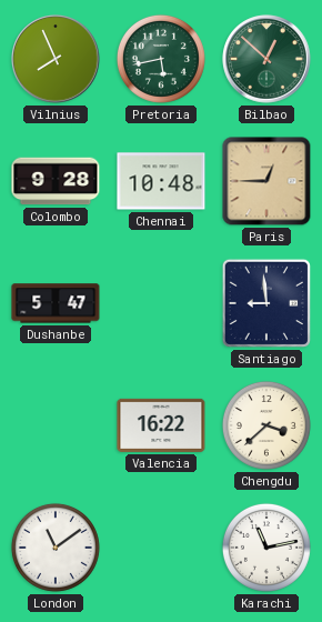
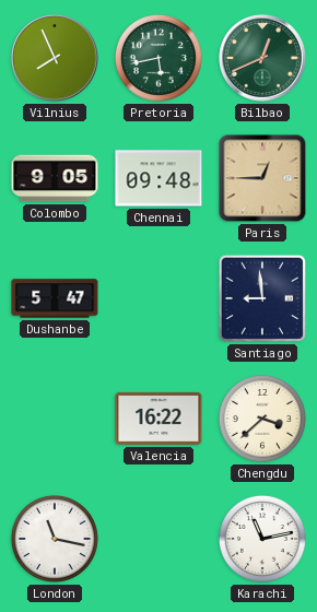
Bilbao: 12:52 -> 12:41 (262, 58)
Colombo: 9:28 -> 9:05 (55, 178)
Chennai: 10:48 -> 09:48 (158, 178)
London: 11:09 -> 11:17 (55, 539)
